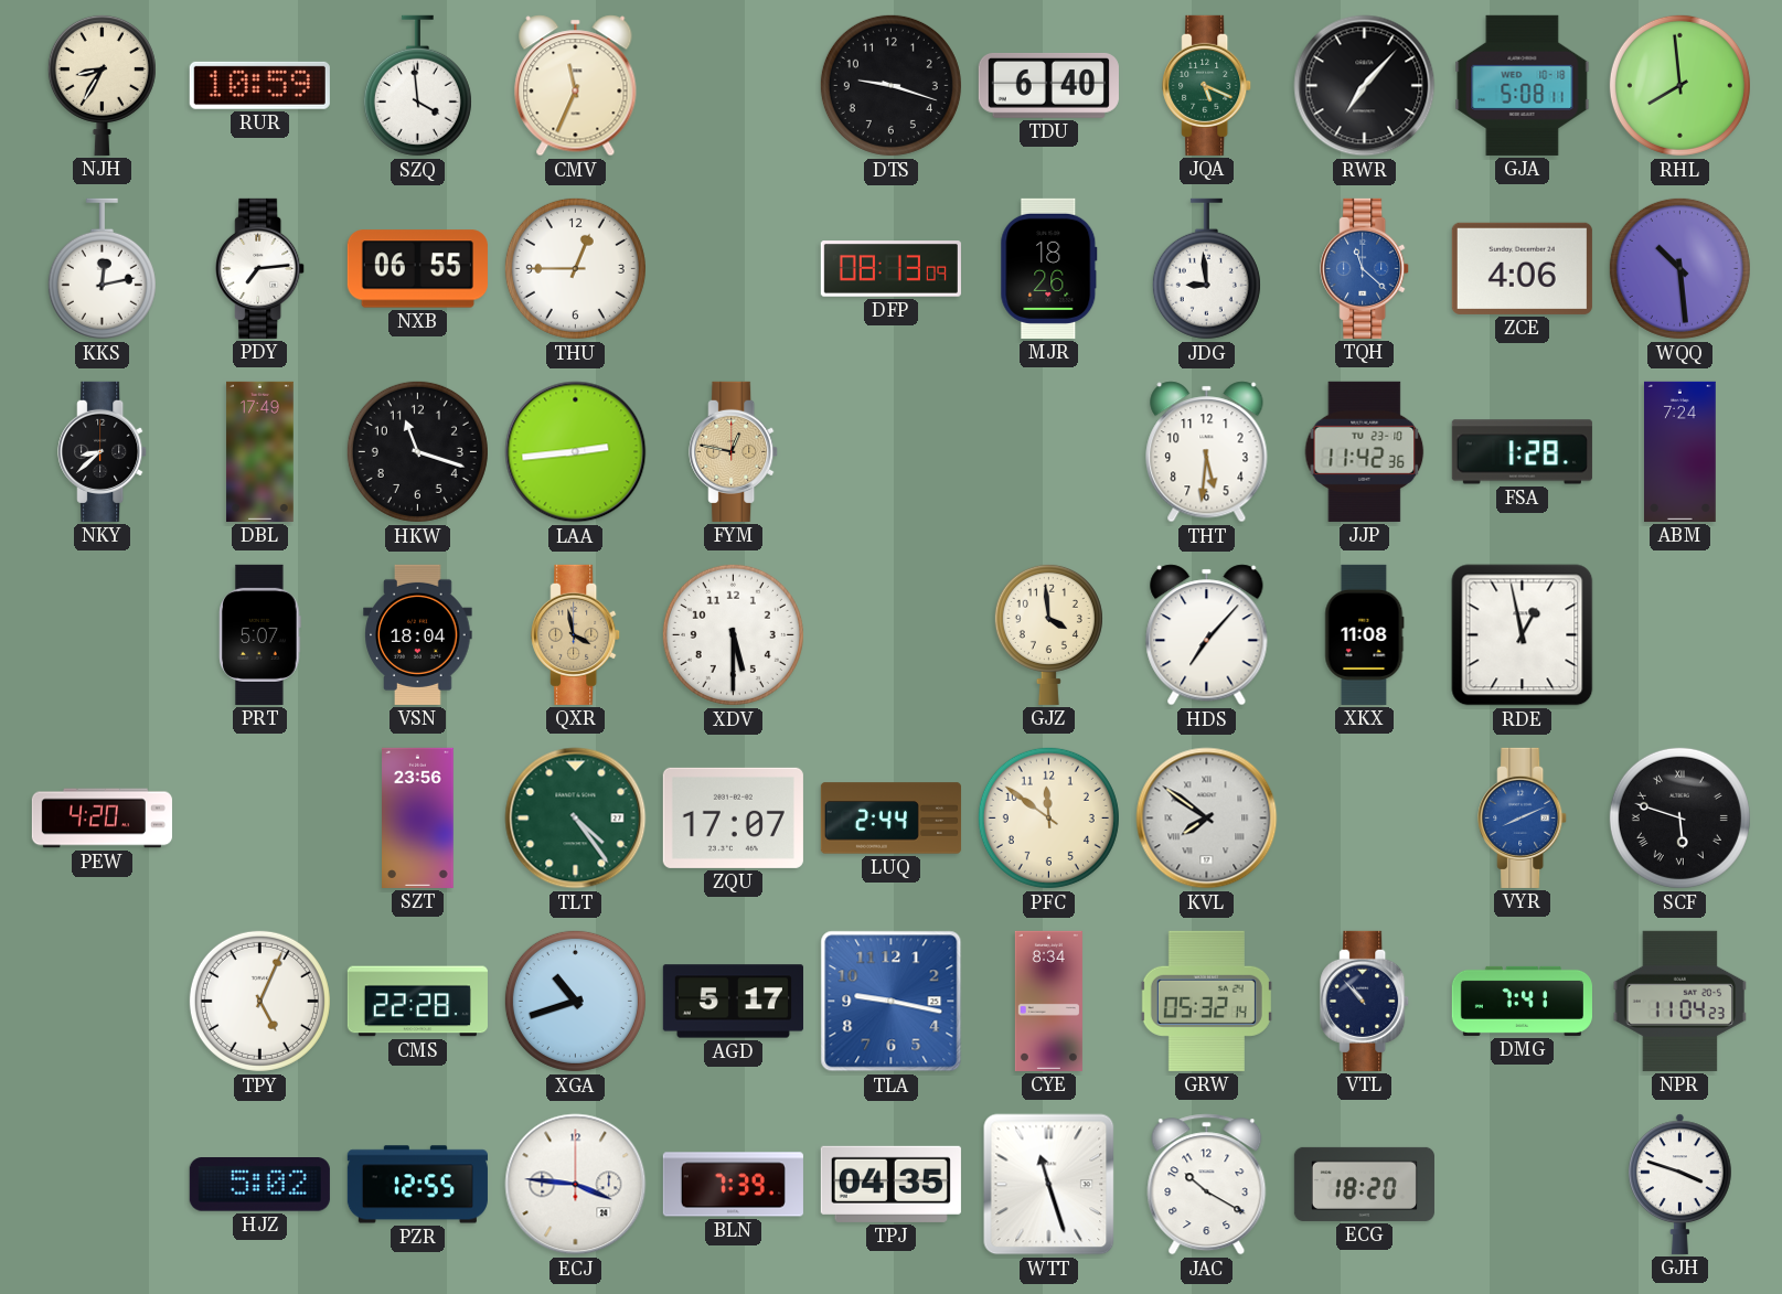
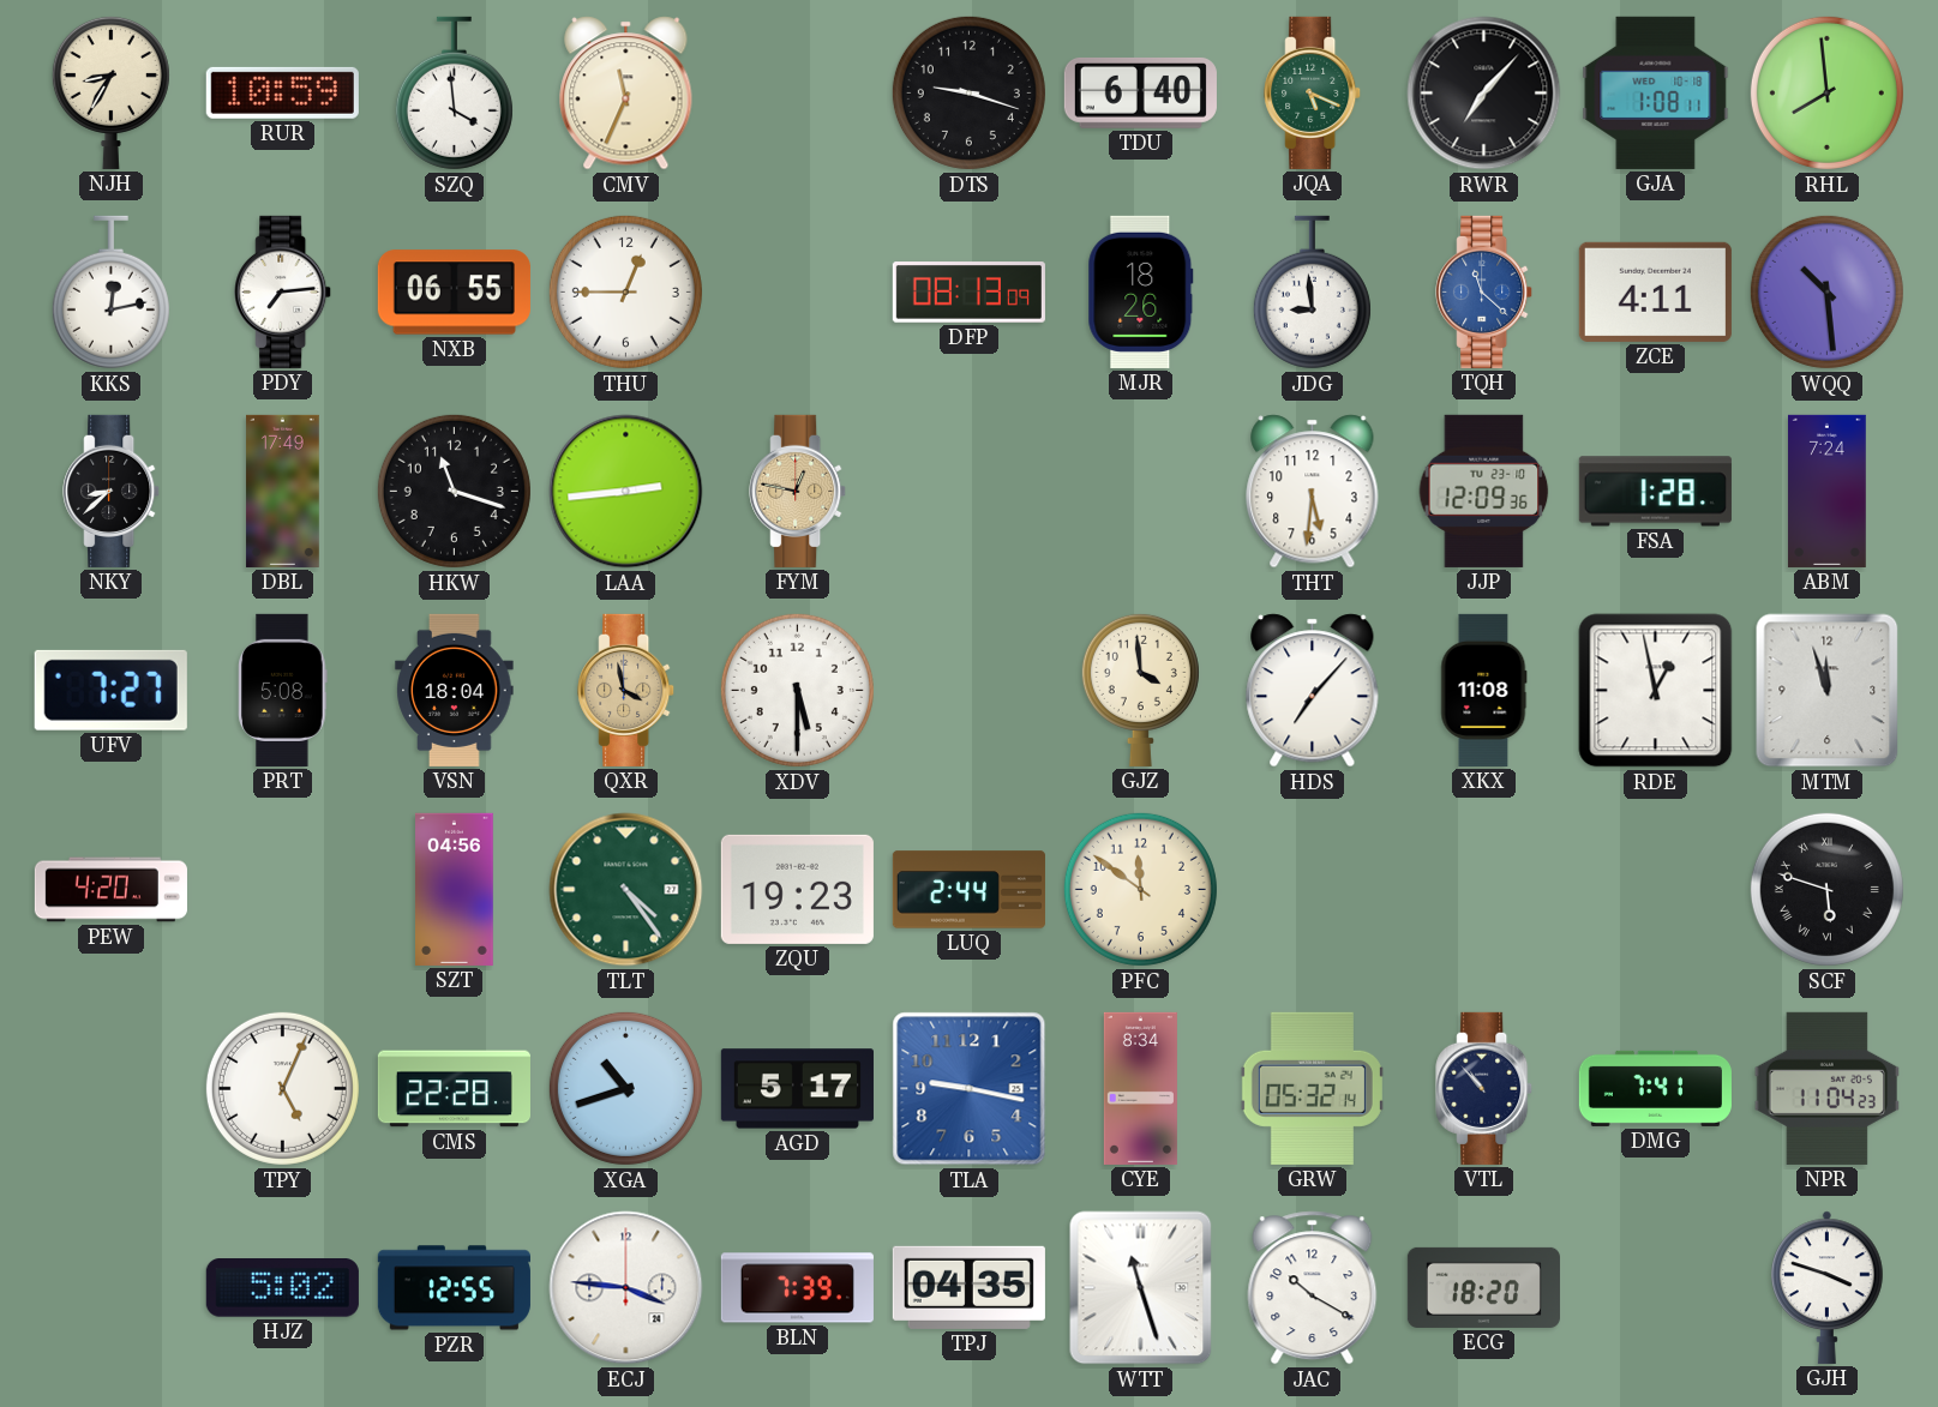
GJA: 5:08 -> 1:08 (1656, 92)
ZCE: 4:06 -> 4:11 (1655, 291)
JJP: 11:42 -> 12:09 (1484, 491)
UFV: none -> 7:27 (110, 690)
PRT: 5:07 -> 5:08 (283, 690)
MTM: none -> 11:57 (1828, 691)
SZT: 23:56 -> 04:56 (455, 889)
ZQU: 17:07 -> 19:23 (797, 889)
KVL: 7:51 -> none (1207, 819)
VYR: 8:11 -> none (1523, 817)
